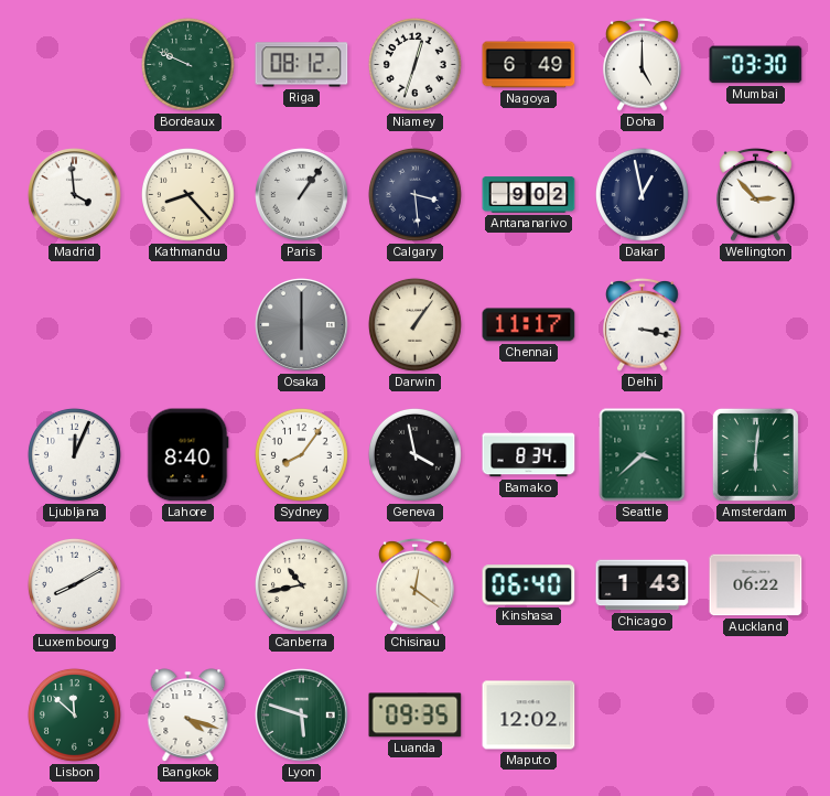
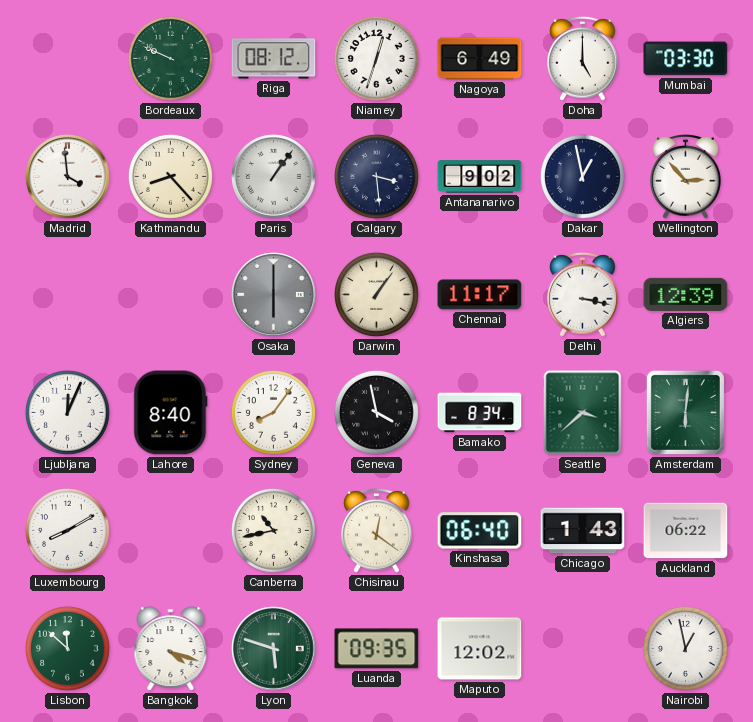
Algiers: none -> 12:39 (686, 294)
Nairobi: none -> 12:58 (685, 648)
